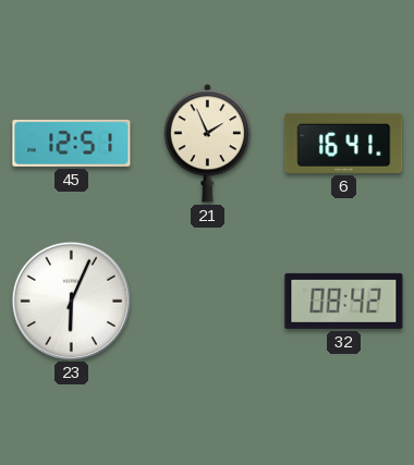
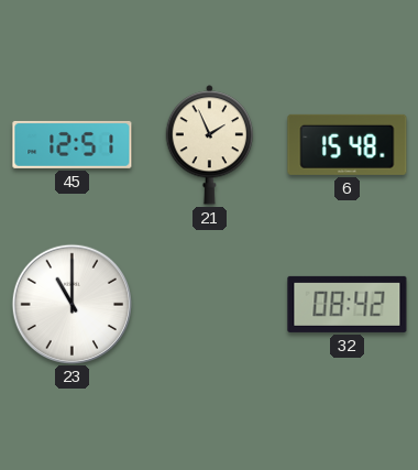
6: 16:41 -> 15:48 (348, 144)
23: 6:04 -> 11:00 (71, 304)
